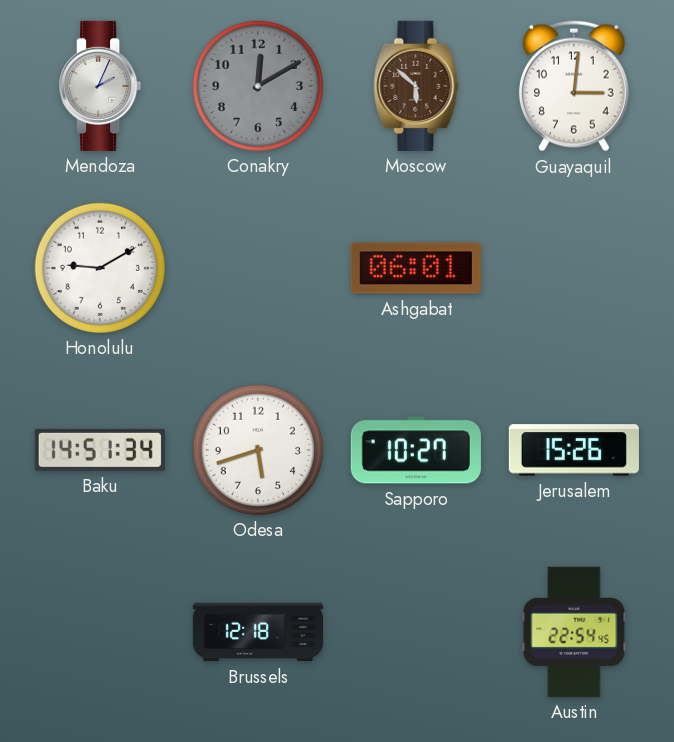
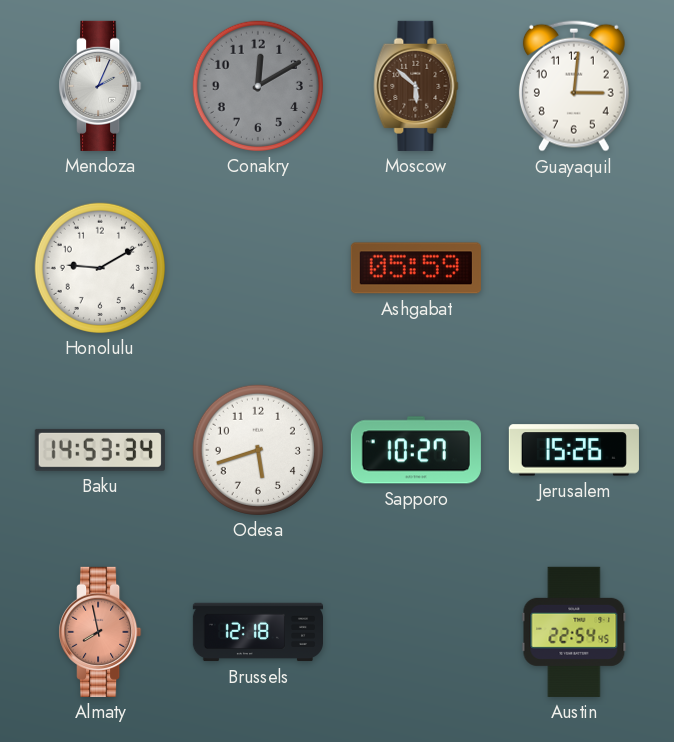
Ashgabat: 06:01 -> 05:59 (416, 268)
Baku: 14:51 -> 14:53 (100, 450)
Almaty: none -> 7:58 (100, 632)
